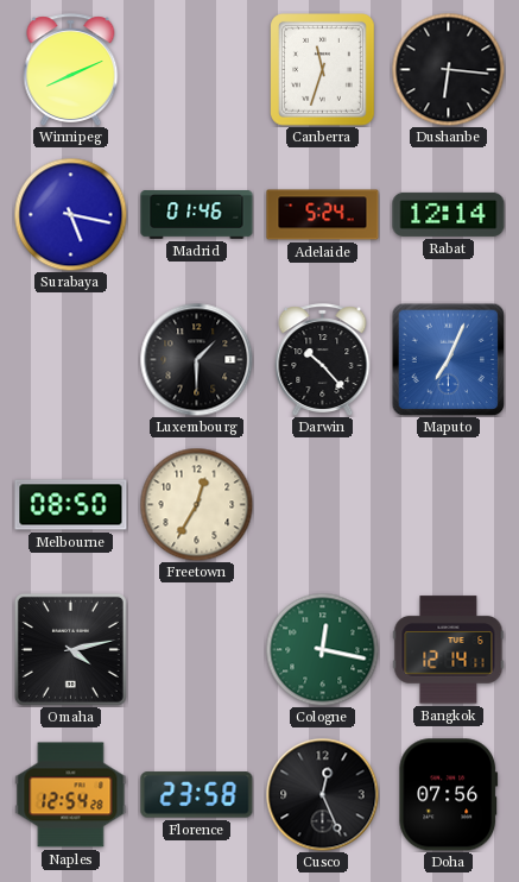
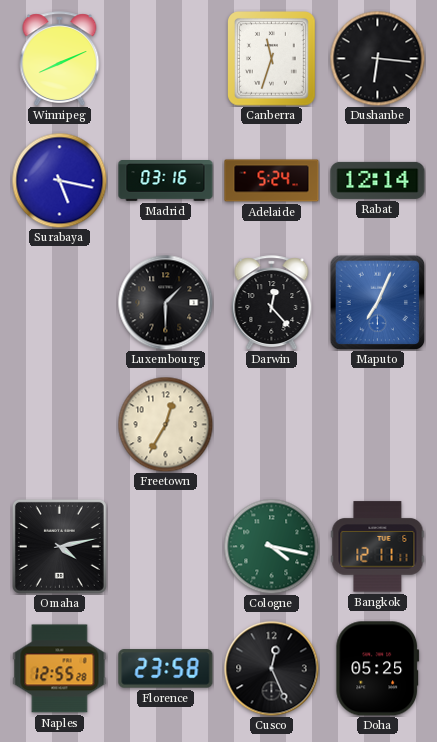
Madrid: 01:46 -> 03:16 (166, 181)
Darwin: 10:23 -> 12:23 (272, 302)
Melbourne: 08:50 -> none (71, 505)
Cologne: 12:17 -> 4:17 (271, 546)
Bangkok: 12:14 -> 12:11 (378, 547)
Naples: 12:54 -> 12:55 (60, 669)
Doha: 07:56 -> 05:25 (378, 669)
